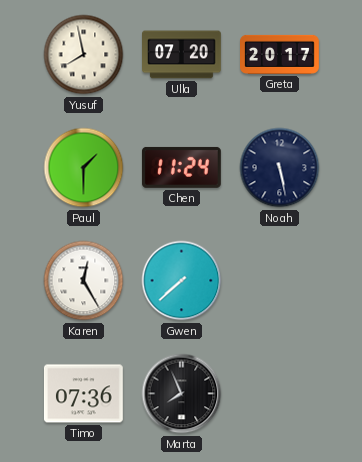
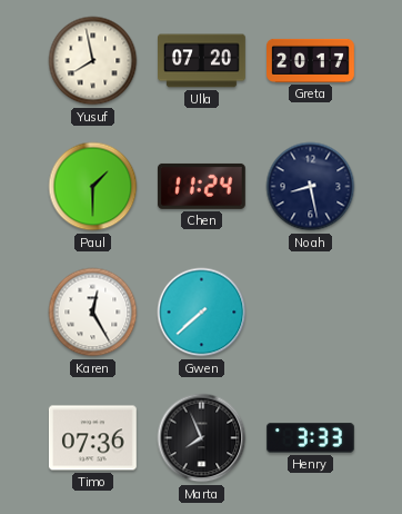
Noah: 5:28 -> 8:28 (311, 187)
Henry: none -> 3:33 (310, 438)
